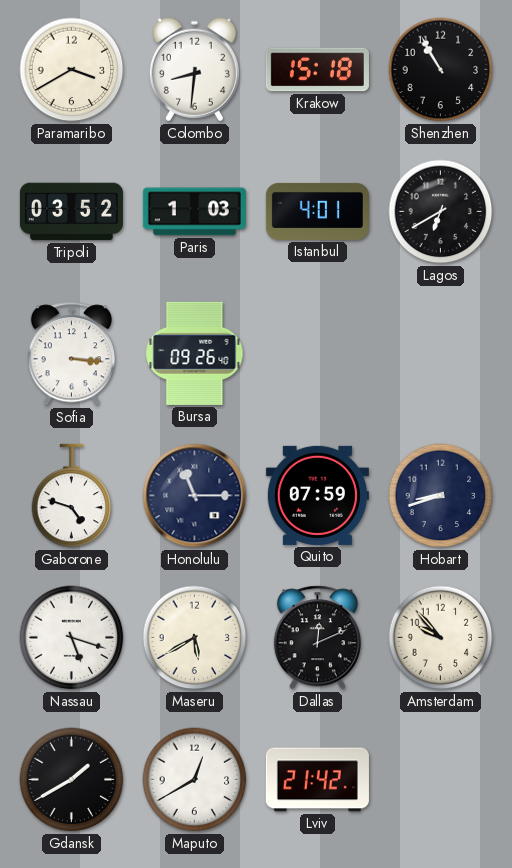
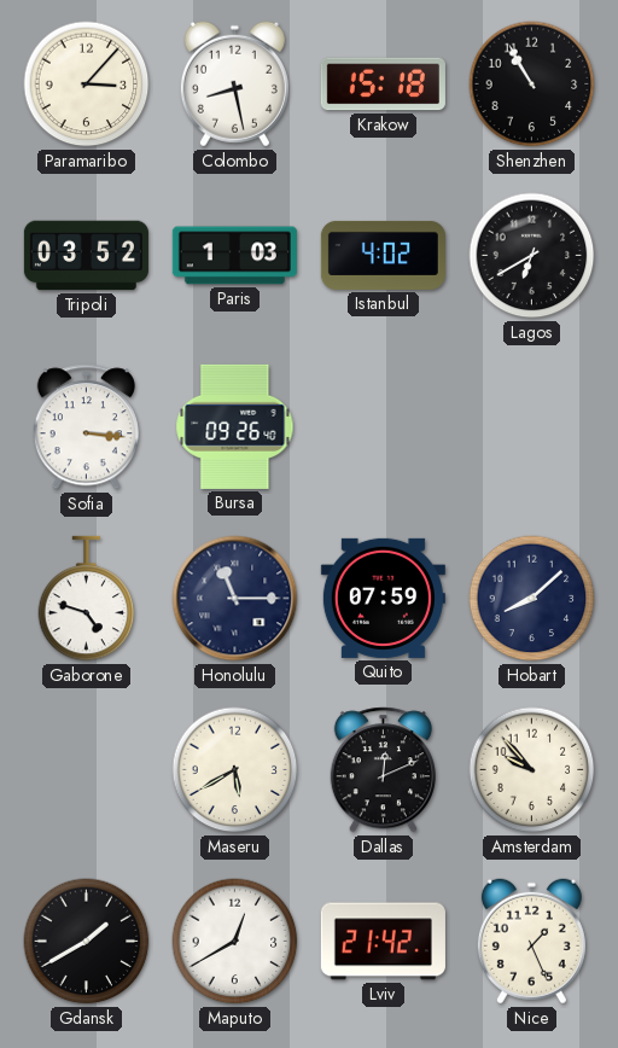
Paramaribo: 3:40 -> 3:07 (87, 85)
Colombo: 8:31 -> 8:28 (234, 85)
Istanbul: 4:01 -> 4:02 (383, 255)
Hobart: 8:42 -> 8:08 (532, 599)
Nassau: 5:18 -> none (72, 638)
Nice: none -> 1:26 (531, 942)
